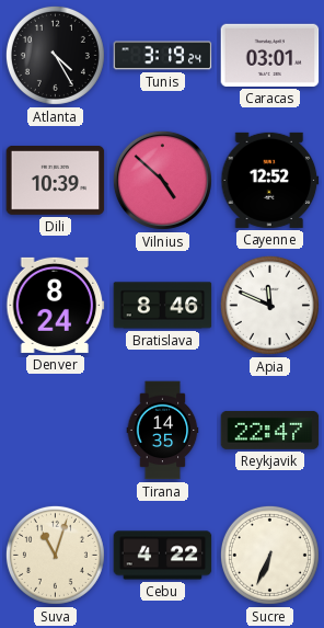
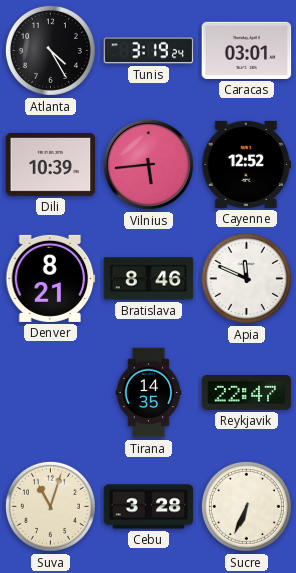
Vilnius: 4:52 -> 5:44 (148, 164)
Denver: 8:24 -> 8:21 (51, 278)
Cebu: 4:22 -> 3:28 (149, 507)
